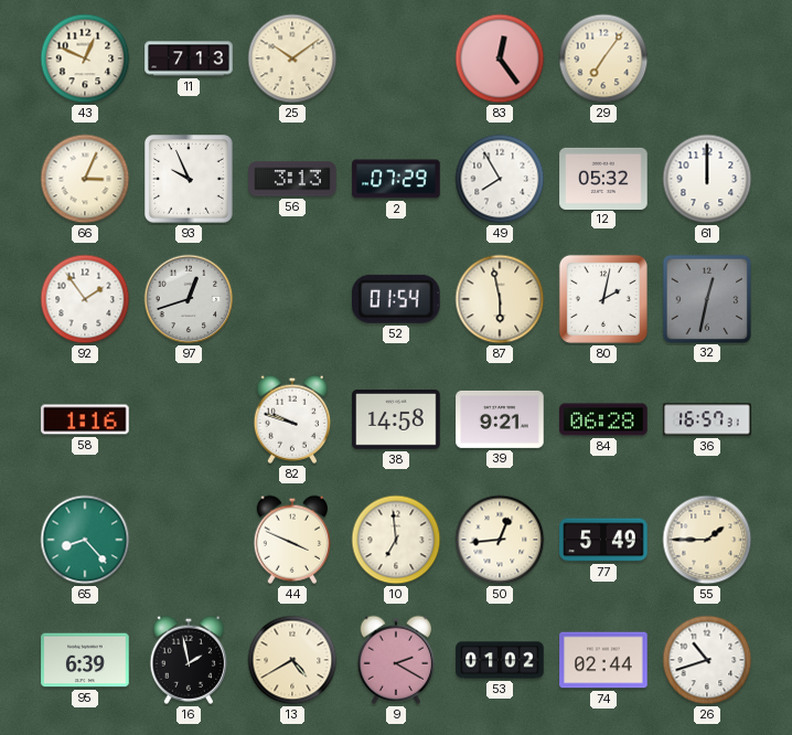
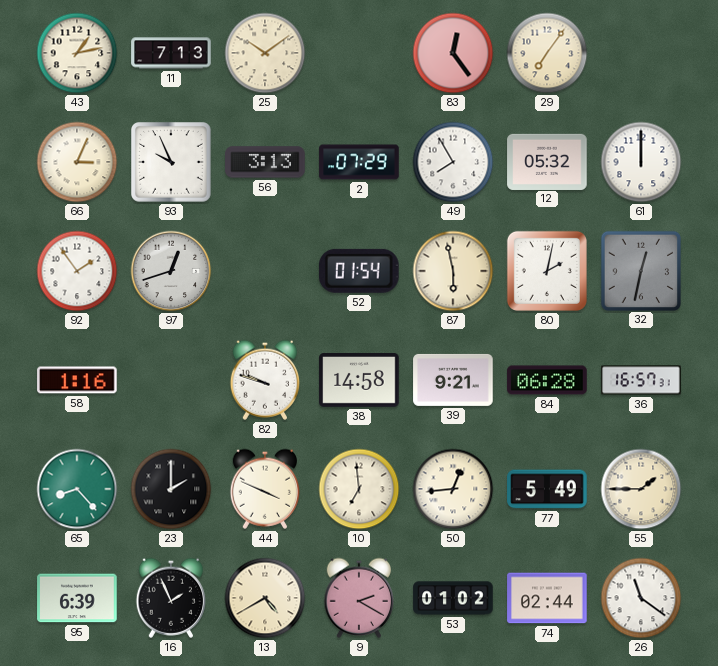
43: 12:49 -> 1:13 (77, 53)
23: none -> 2:00 (171, 489)
16: 1:58 -> 1:56 (171, 598)
26: 10:42 -> 11:21 (641, 598)
